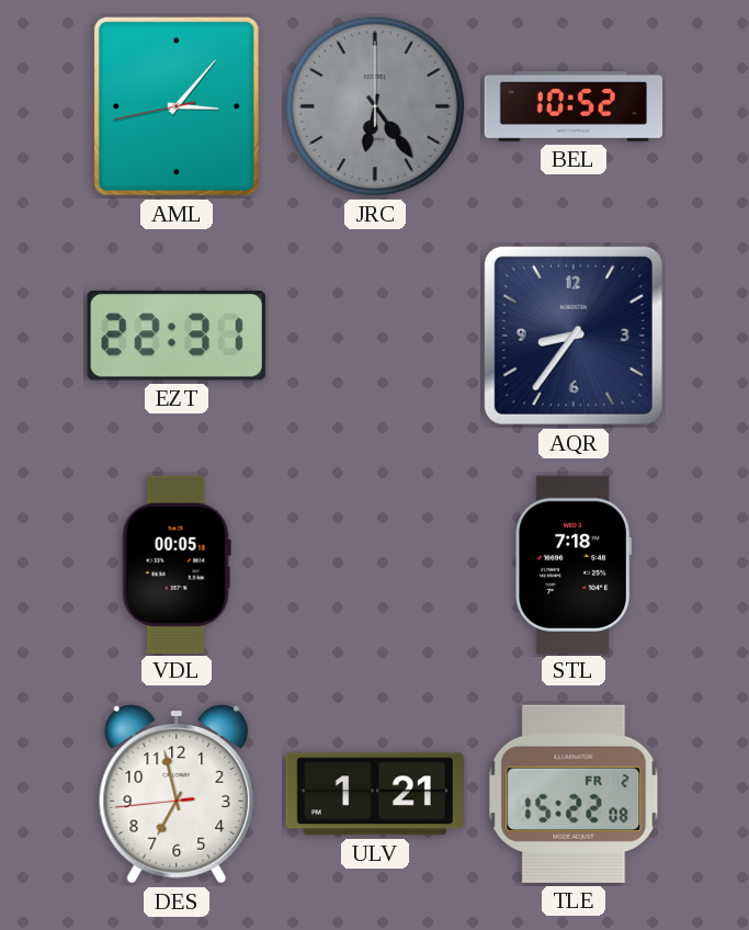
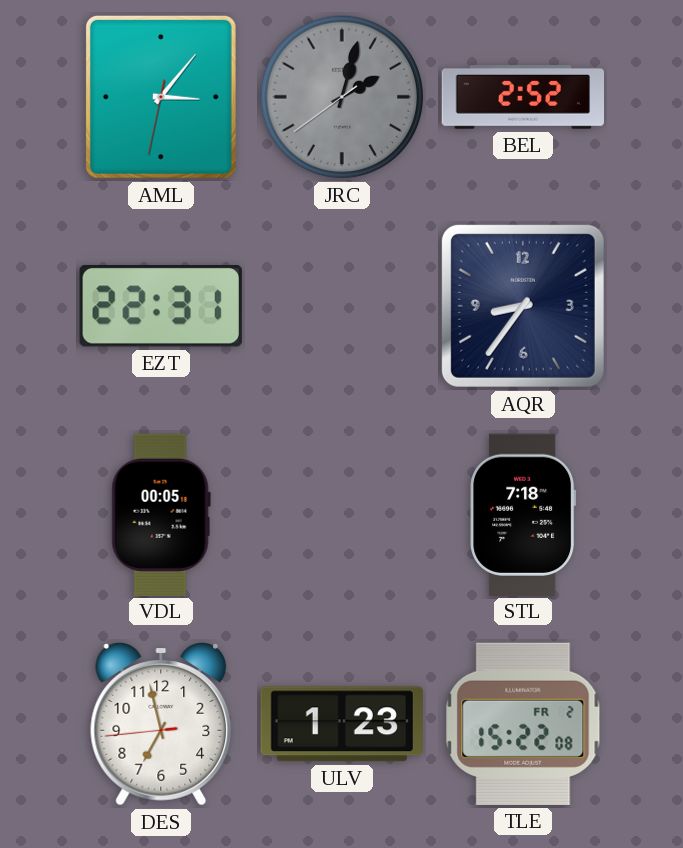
AML: 3:06:43 -> 3:06:32 (161, 97)
JRC: 6:24 -> 2:02 (342, 97)
BEL: 10:52 -> 2:52 (522, 98)
ULV: 1:21 -> 1:23 (342, 724)
